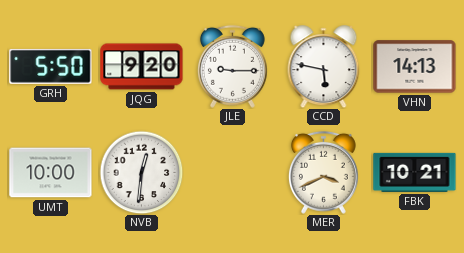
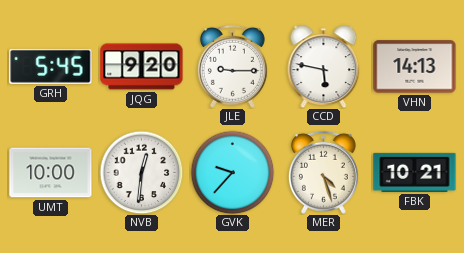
GRH: 5:50 -> 5:45 (51, 66)
GVK: none -> 9:37 (232, 172)
MER: 3:41 -> 4:27 (323, 172)
